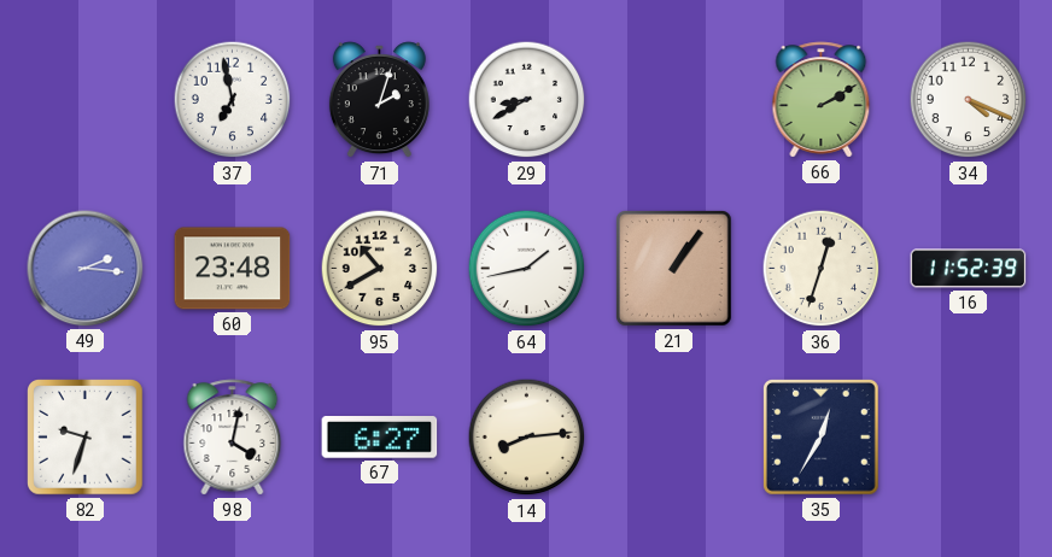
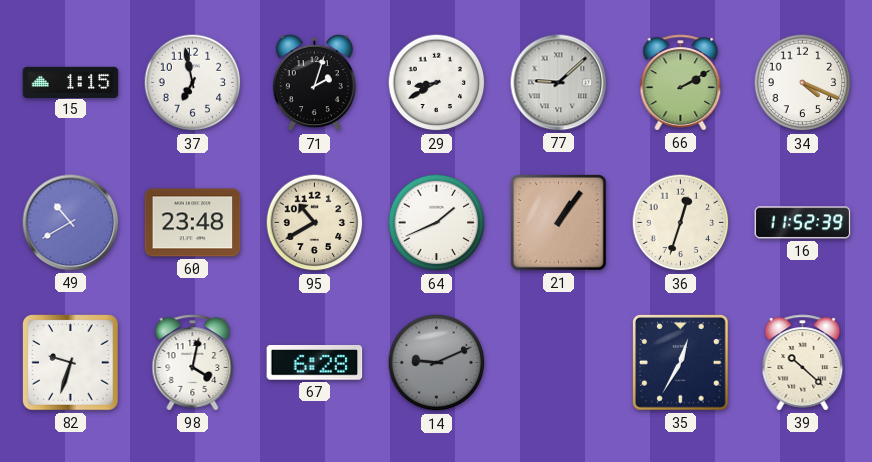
15: none -> 1:15 (71, 82)
77: none -> 9:08 (559, 83)
49: 2:16 -> 10:40 (71, 223)
64: 1:43 -> 1:41 (437, 223)
67: 6:27 -> 6:28 (315, 363)
14: 8:14 -> 9:11 (437, 363)
14 dial: cream -> grey (437, 363)
39: none -> 10:22 (803, 363)
